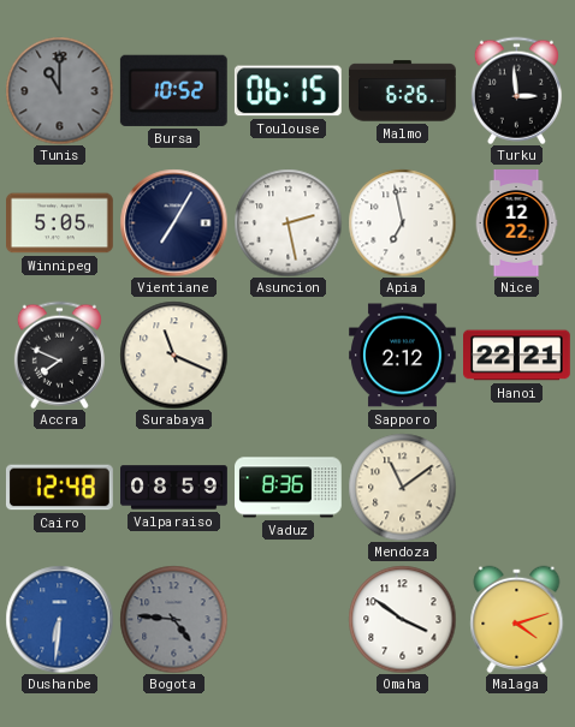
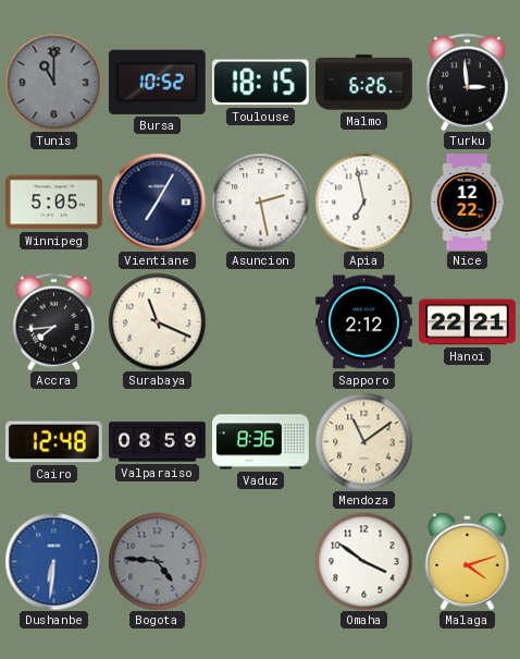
Toulouse: 06:15 -> 18:15 (260, 83)
Accra: 7:49 -> 7:44 (53, 321)
